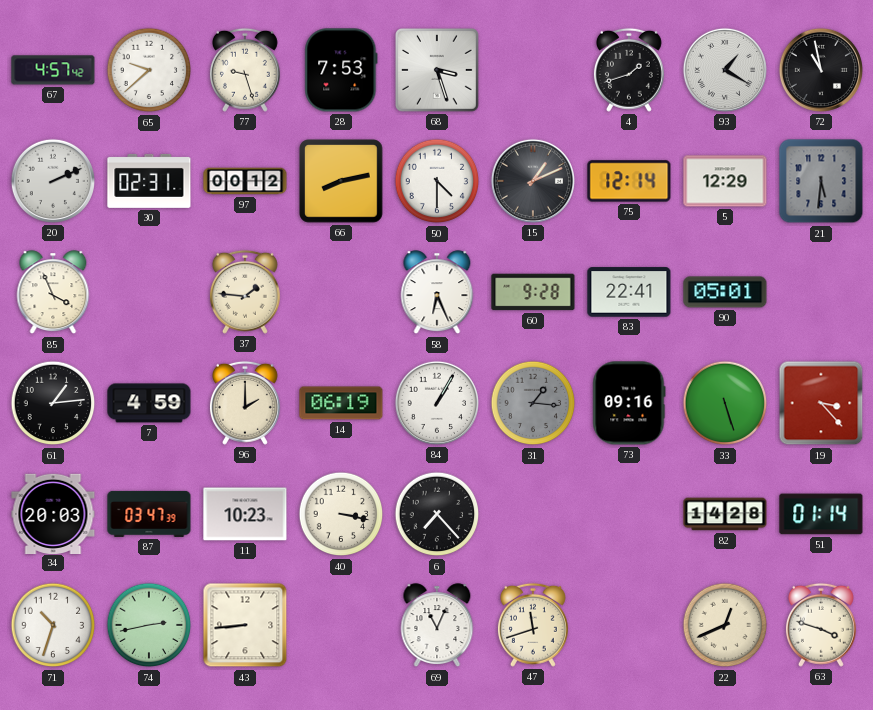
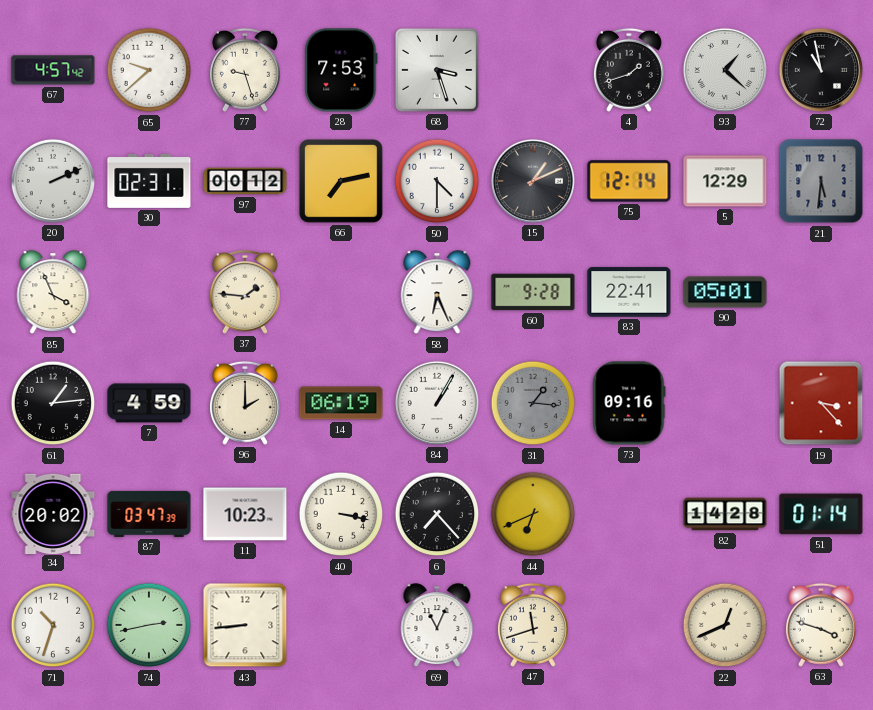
93: 1:20 -> 1:22 (725, 70)
66: 8:13 -> 7:13 (341, 181)
33: 5:27 -> none (725, 403)
34: 20:03 -> 20:02 (53, 513)
44: none -> 6:41 (533, 514)
